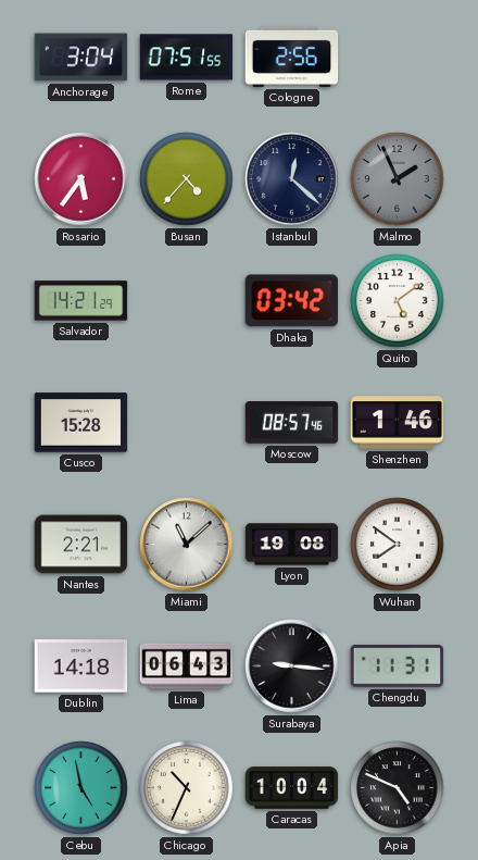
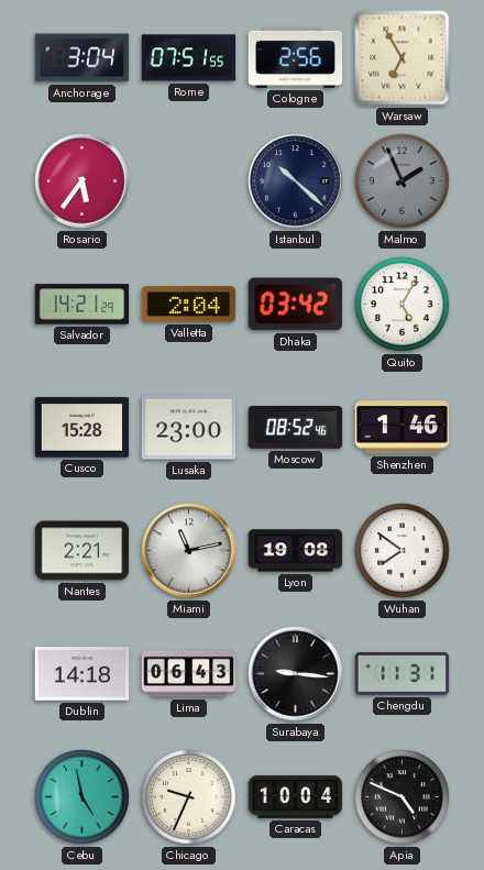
Warsaw: none -> 6:55 (403, 58)
Busan: 4:37 -> none (187, 179)
Istanbul: 12:22 -> 10:22 (296, 181)
Valletta: none -> 2:04 (189, 305)
Quito: 5:09 -> 5:05 (403, 305)
Lusaka: none -> 23:00 (189, 428)
Moscow: 08:57 -> 08:52 (296, 428)
Miami: 11:08 -> 11:13 (189, 551)
Chicago: 10:34 -> 9:34 (189, 797)
